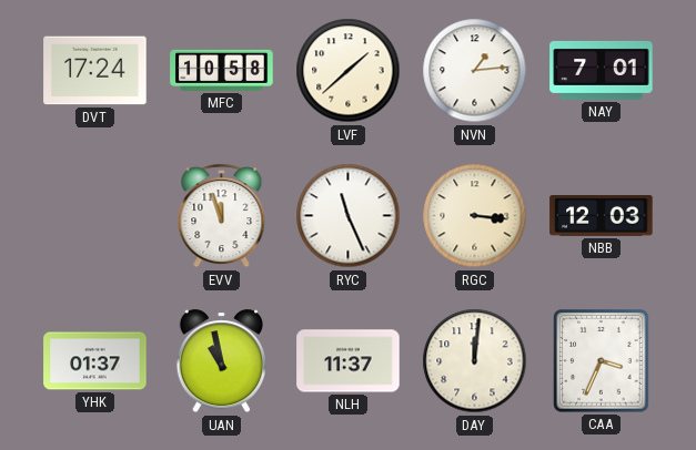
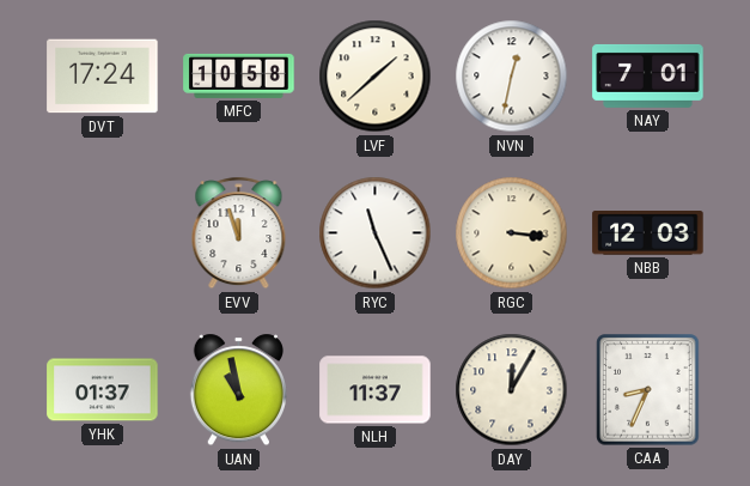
NVN: 1:14 -> 12:32 (512, 77)
DAY: 12:01 -> 12:05 (512, 390)
CAA: 3:34 -> 8:34 (648, 390)
